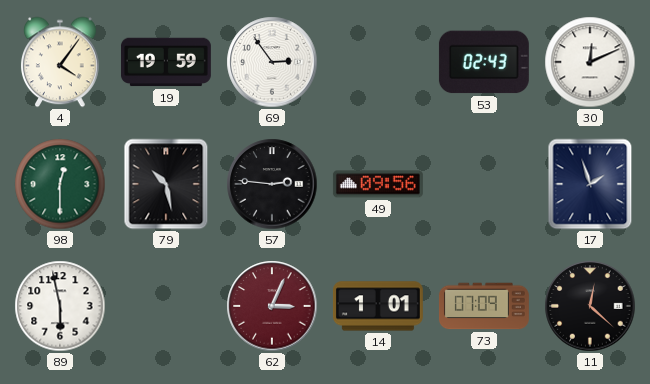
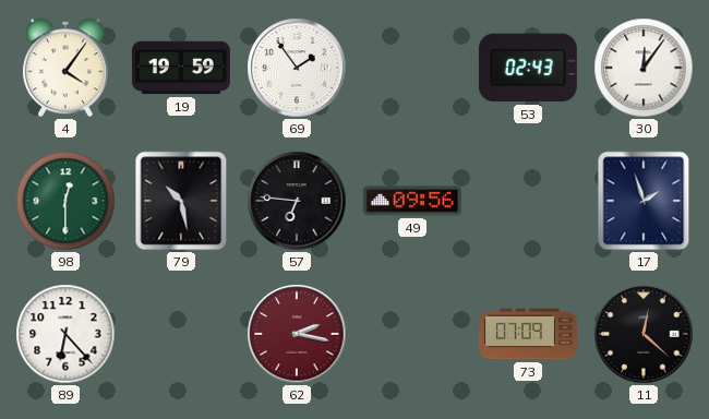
69: 2:54 -> 1:54 (297, 68)
30: 12:11 -> 12:06 (644, 68)
57: 2:46 -> 6:46 (297, 201)
89: 5:58 -> 6:23 (65, 334)
62: 3:04 -> 2:17 (297, 334)
14: 1:01 -> none (378, 306)
